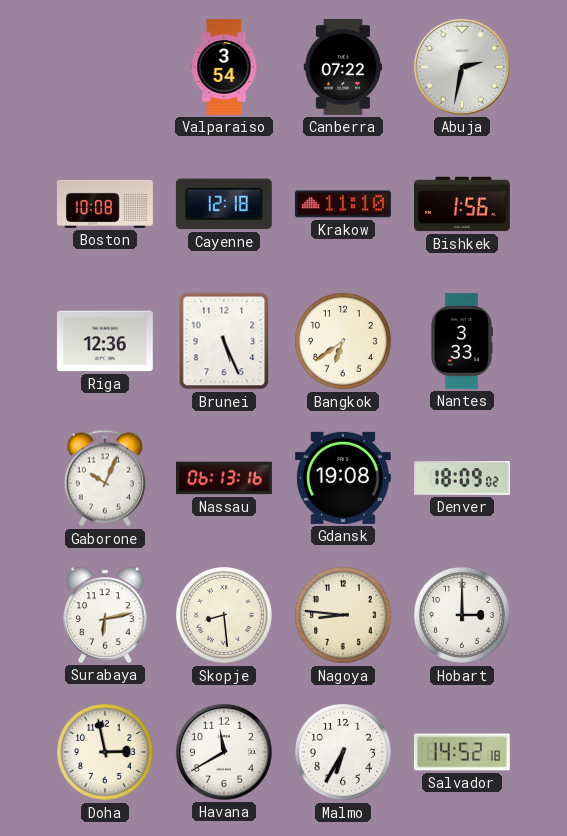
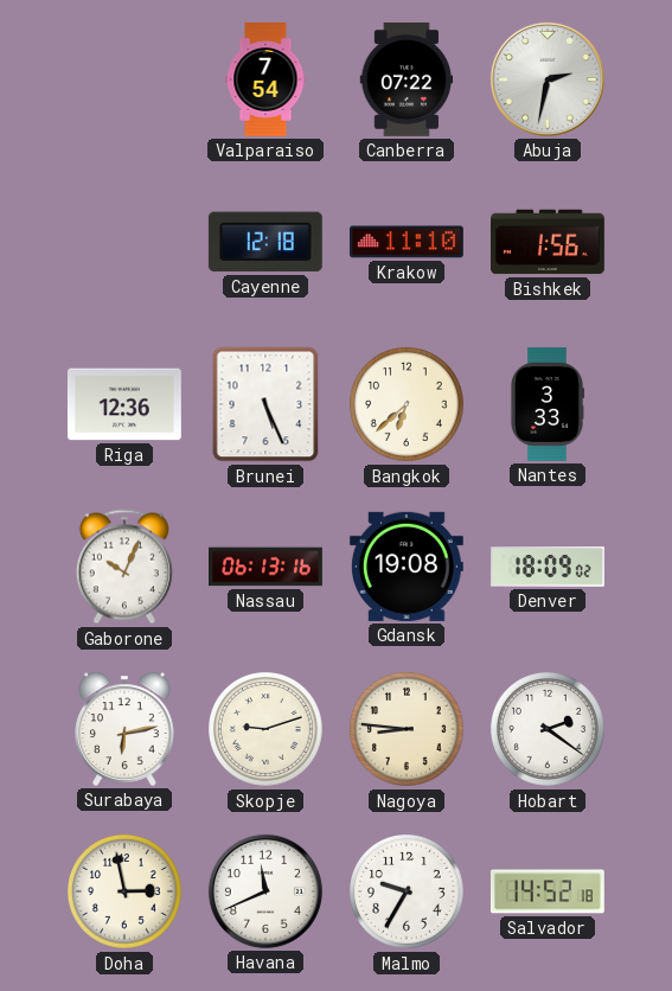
Valparaiso: 3:54 -> 7:54 (265, 81)
Boston: 10:08 -> none (105, 204)
Bangkok: 6:39 -> 6:38 (408, 405)
Skopje: 8:29 -> 9:12 (267, 730)
Hobart: 3:00 -> 2:21 (549, 730)
Havana: 11:40 -> 11:41 (265, 891)
Malmo: 6:35 -> 9:35 (408, 893)
